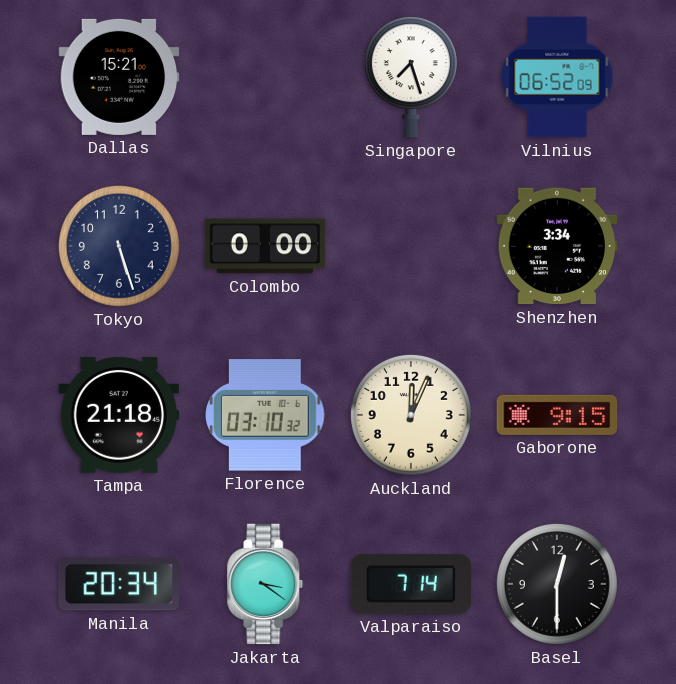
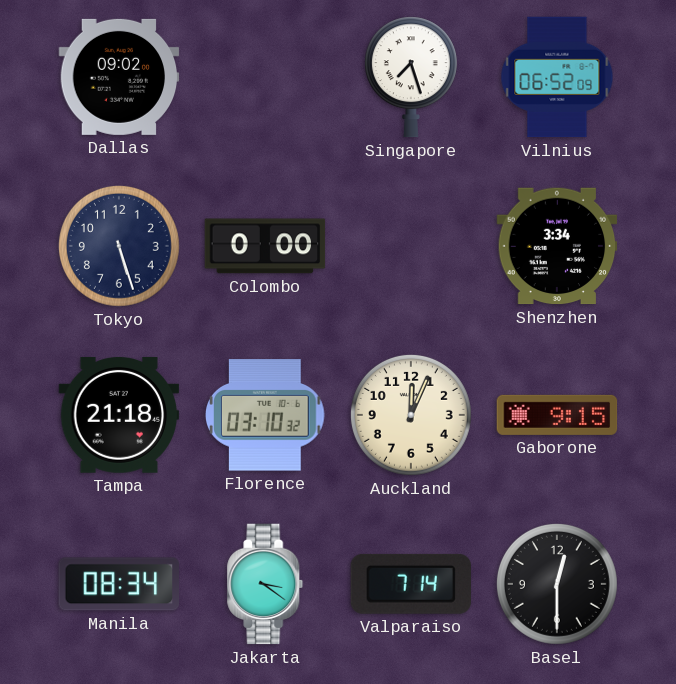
Dallas: 15:21 -> 09:02 (119, 77)
Manila: 20:34 -> 08:34 (119, 584)
